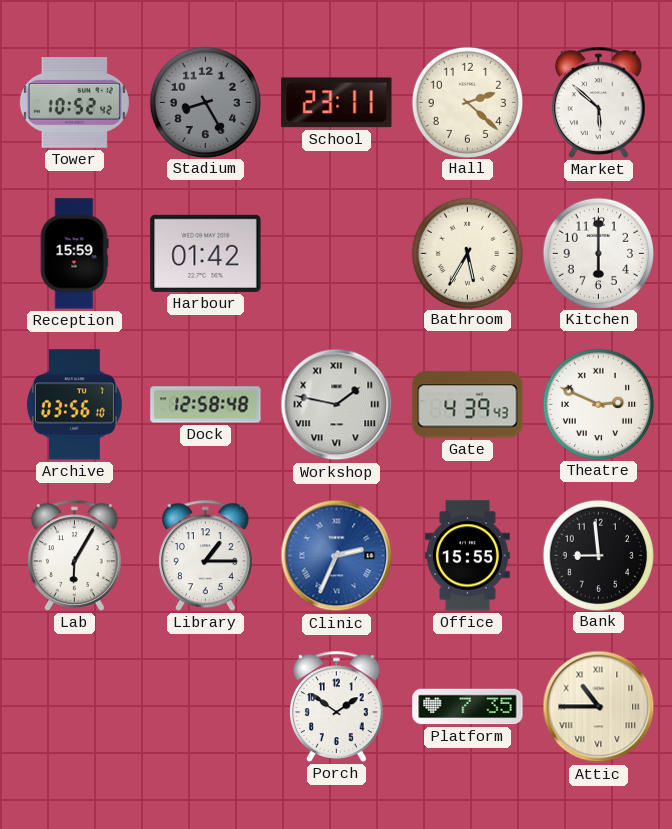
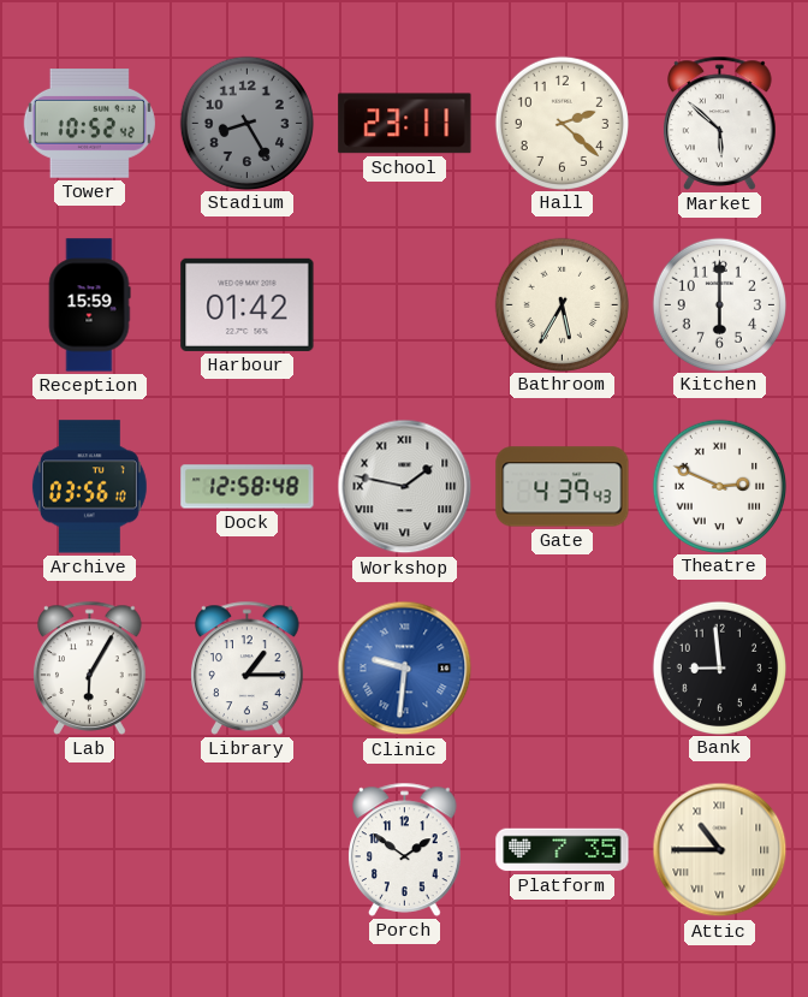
Clinic: 2:34 -> 9:31 (405, 669)
Office: 15:55 -> none (468, 556)
